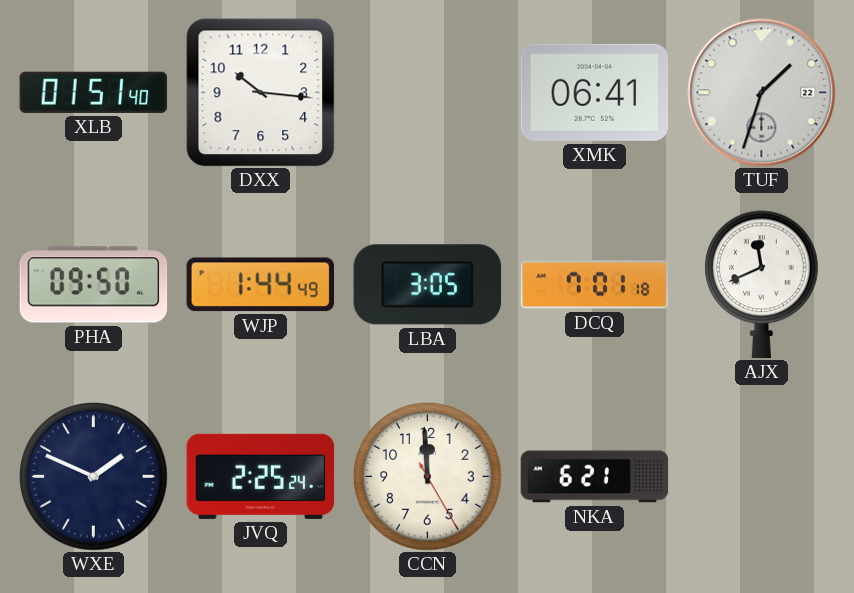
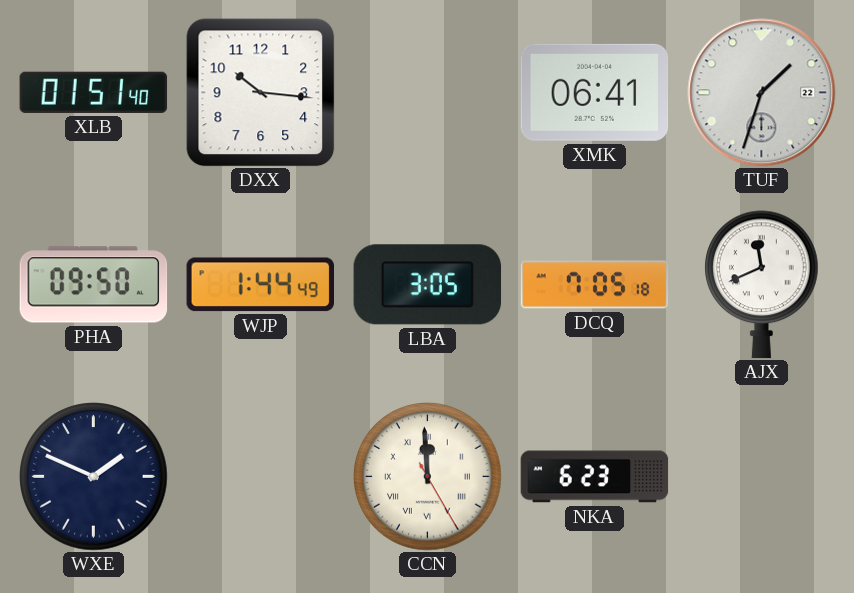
DCQ: 7:01 -> 7:05 (595, 285)
JVQ: 2:25 -> none (261, 476)
CCN numerals: Arabic -> Roman (428, 477)
NKA: 6:21 -> 6:23 (595, 477)
